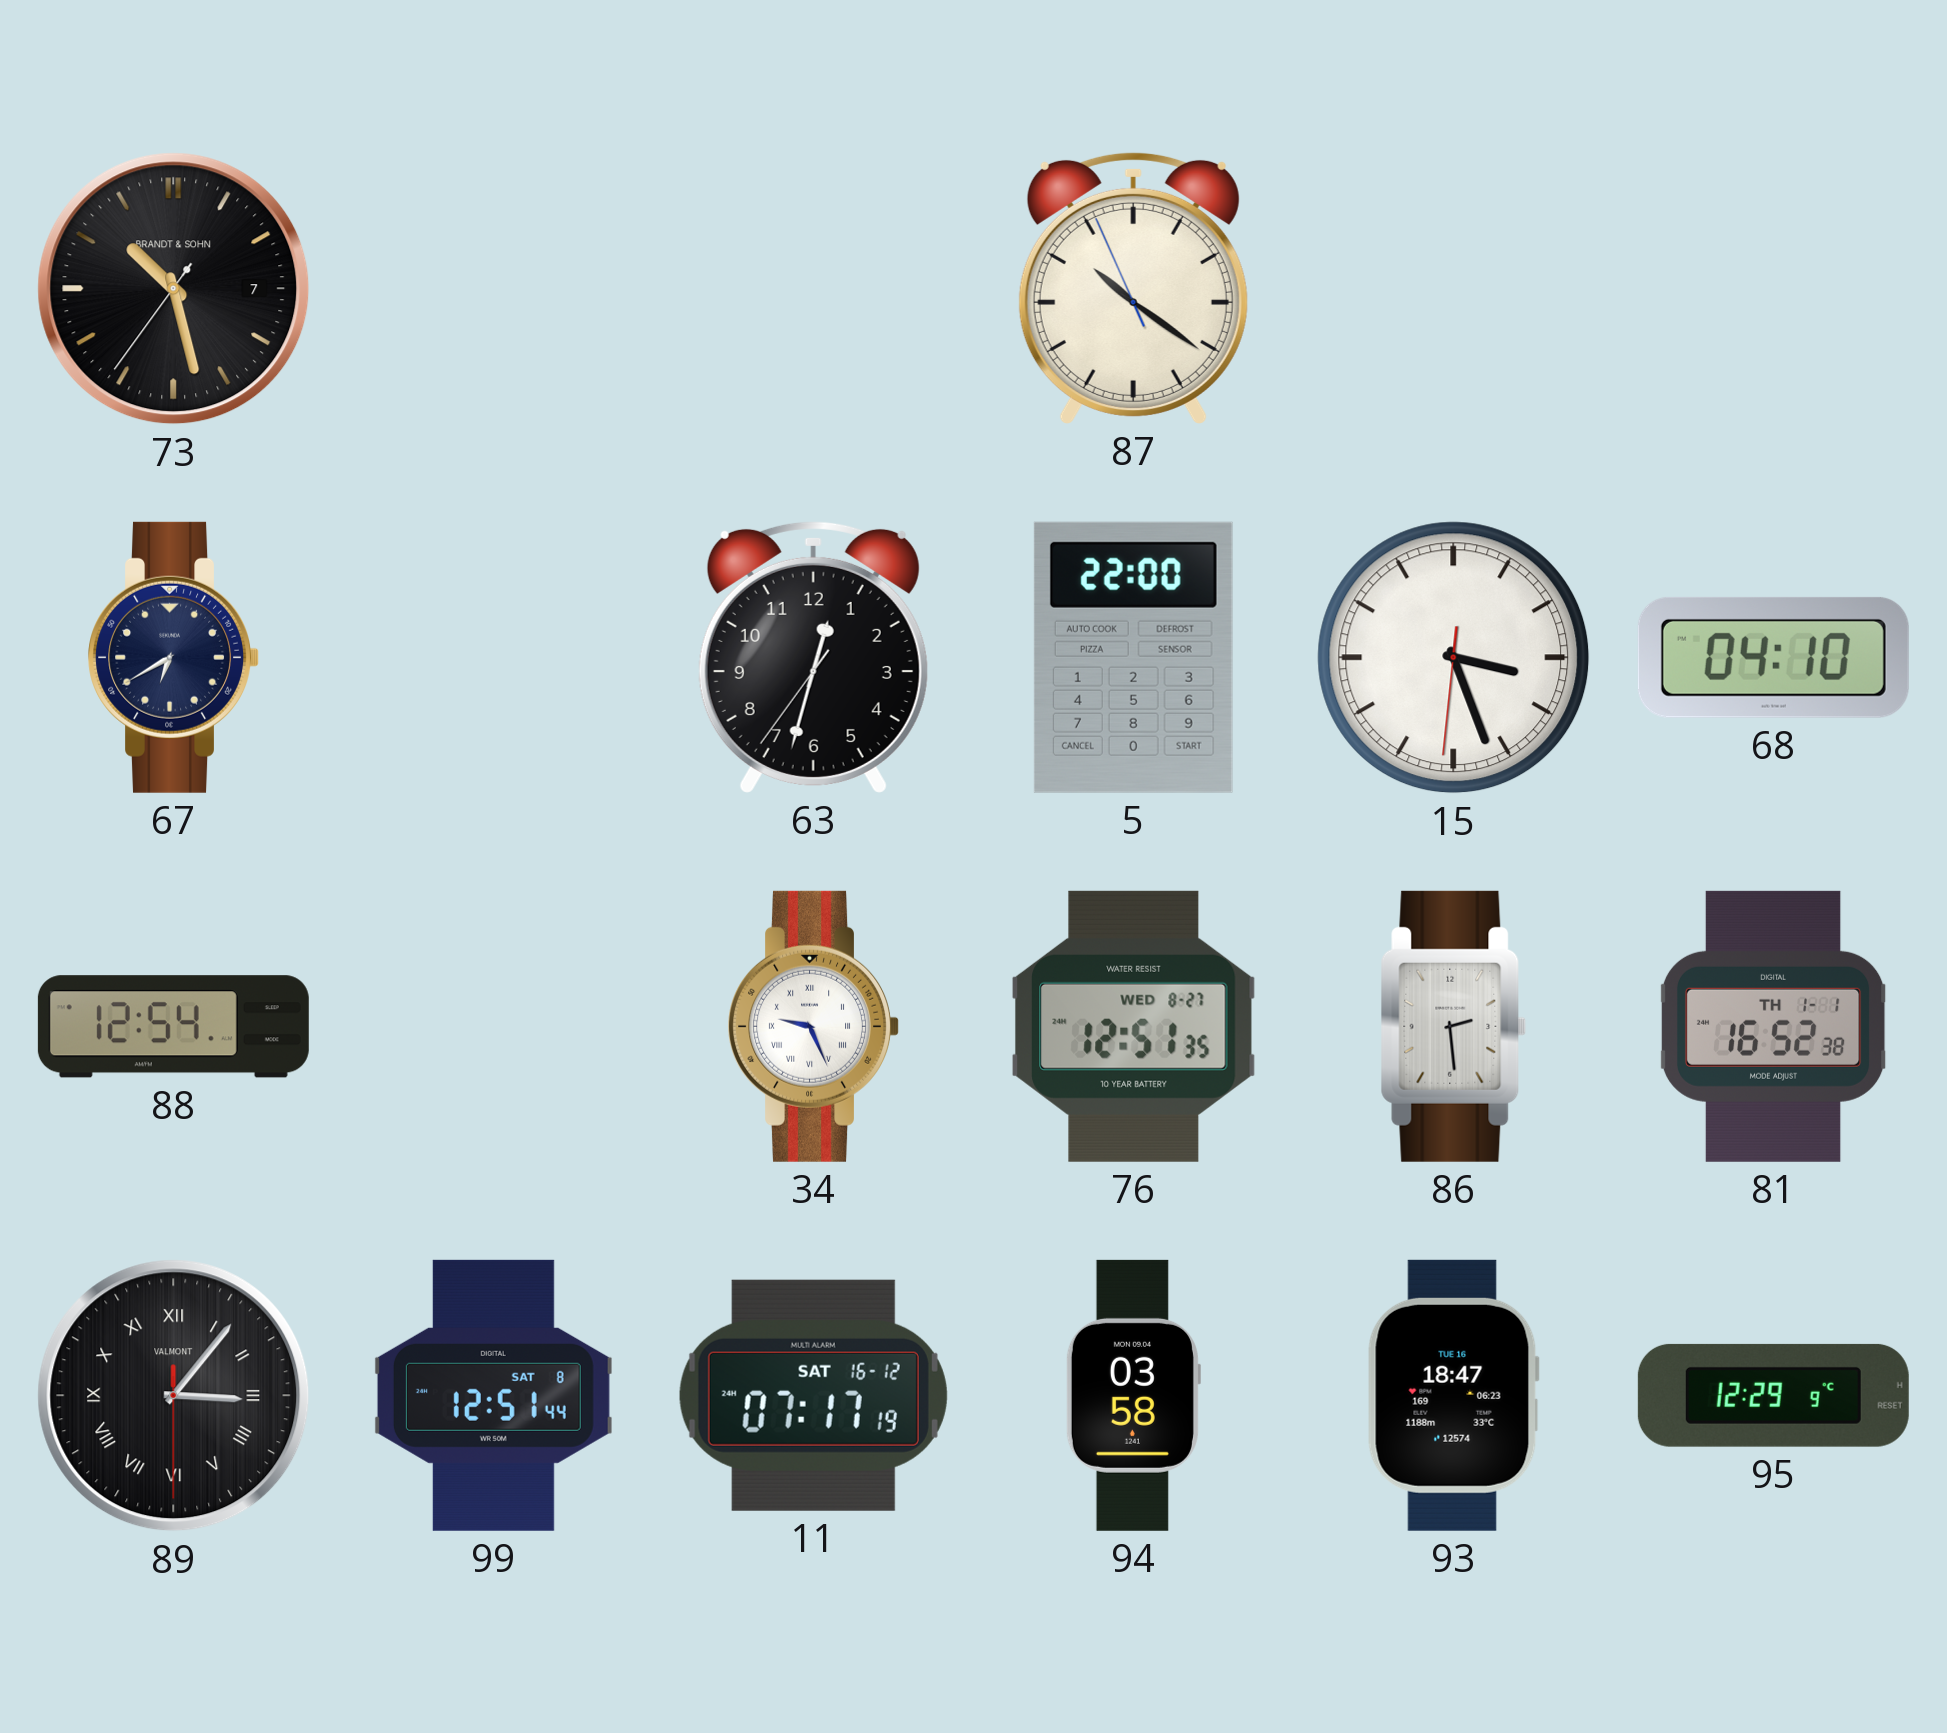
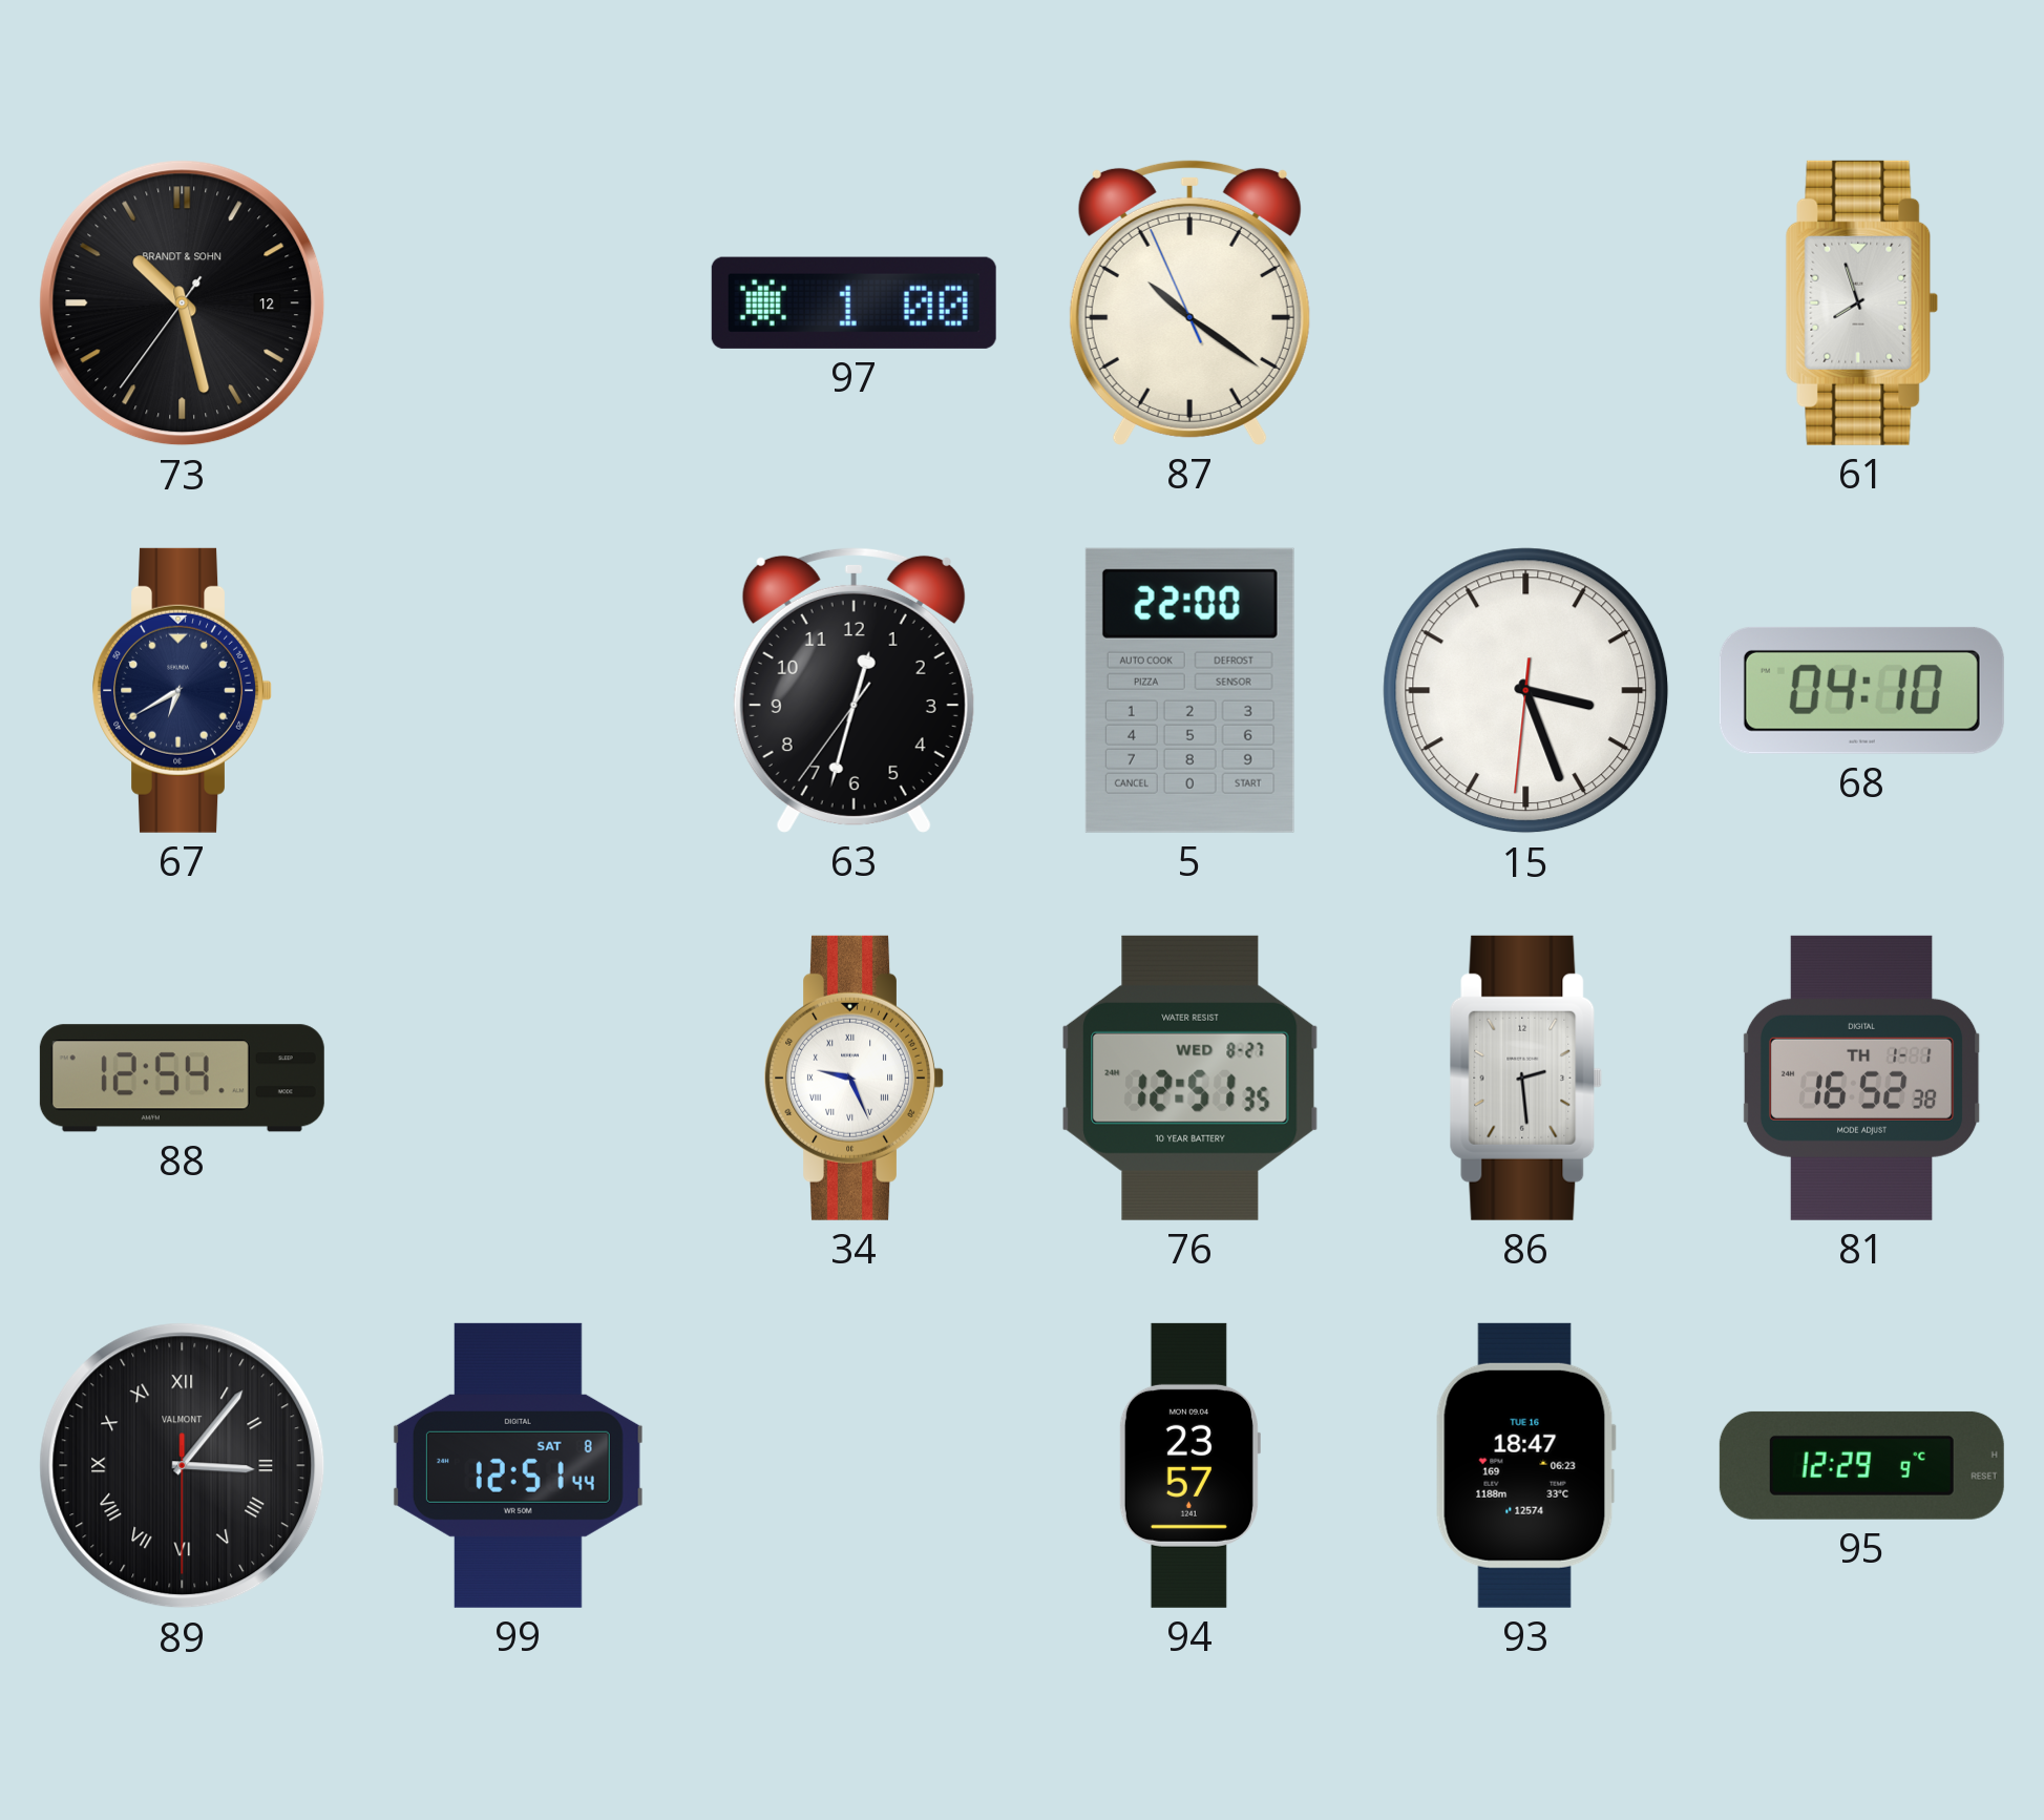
73 date: 7 -> 12 (183, 304)
97: none -> 1:00 (854, 302)
61: none -> 7:57 (1862, 302)
11: 07:17 -> none (813, 1395)
94: 03:58 -> 23:57 (1189, 1465)
